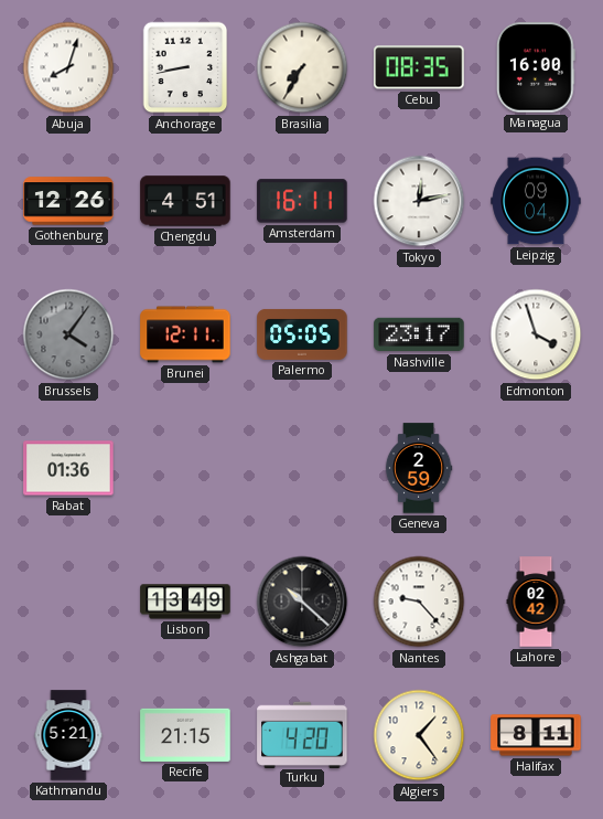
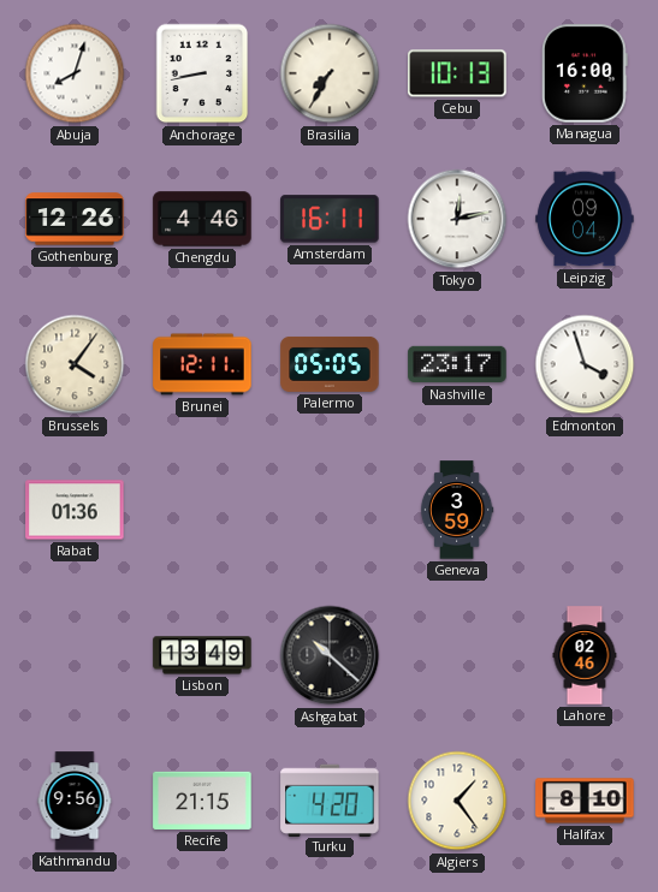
Cebu: 08:35 -> 10:13 (457, 73)
Chengdu: 4:51 -> 4:46 (202, 219)
Brussels dial: grey -> cream (75, 364)
Geneva: 2:59 -> 3:59 (457, 510)
Nantes: 9:23 -> none (419, 602)
Lahore: 02:42 -> 02:46 (585, 655)
Kathmandu: 5:21 -> 9:56 (75, 801)
Halifax: 8:11 -> 8:10 (585, 801)
